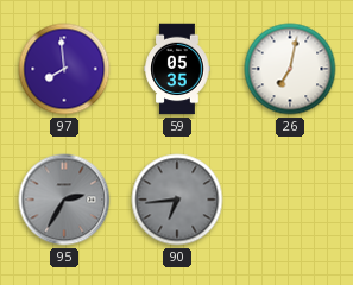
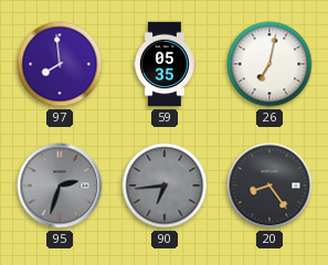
95: 2:35 -> 2:33 (60, 185)
20: none -> 8:24 (269, 185)
